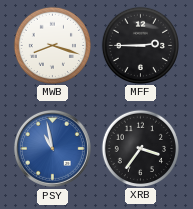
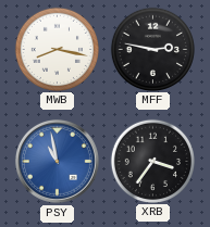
MWB: 8:18 -> 8:17 (57, 49)
MFF: 2:45 -> 2:47 (152, 49)
